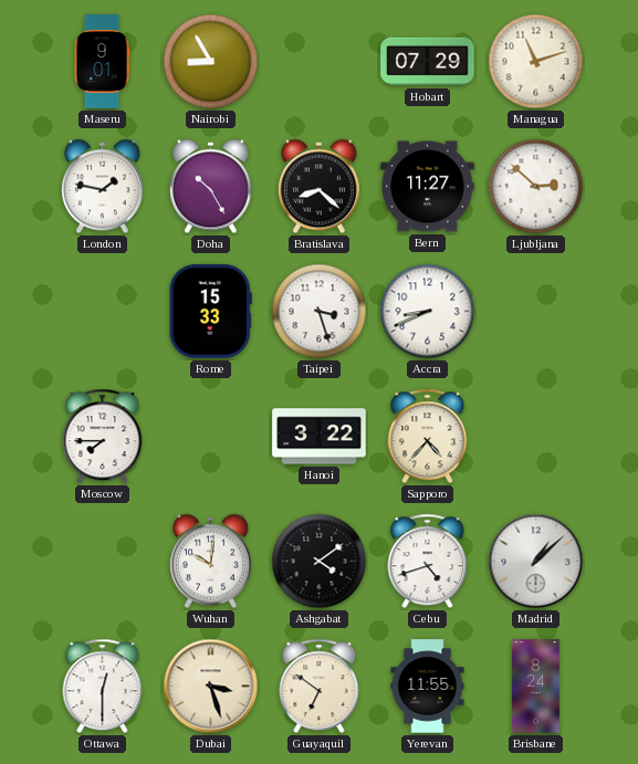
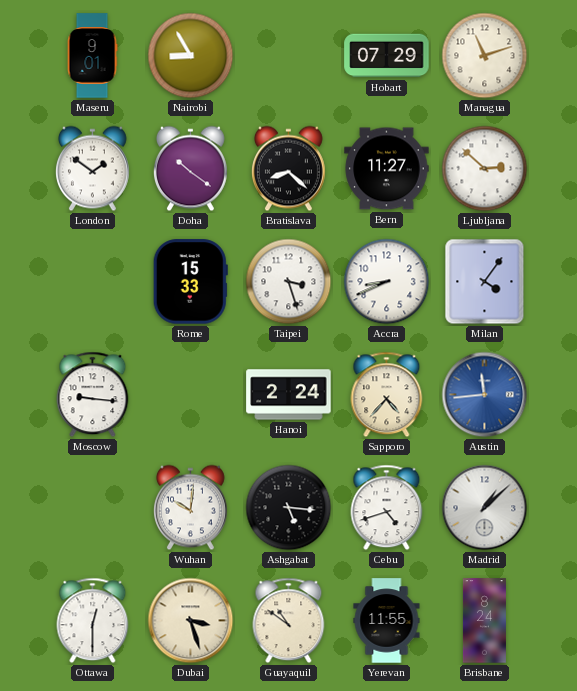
London: 1:47 -> 1:51 (92, 169)
Doha: 10:25 -> 10:21 (190, 169)
Milan: none -> 4:06 (485, 282)
Moscow: 7:45 -> 9:16 (93, 395)
Hanoi: 3:22 -> 2:24 (289, 395)
Austin: none -> 11:44 (485, 395)
Ashgabat: 4:09 -> 5:16 (289, 508)
Guayaquil: 6:51 -> 10:51 (289, 621)
